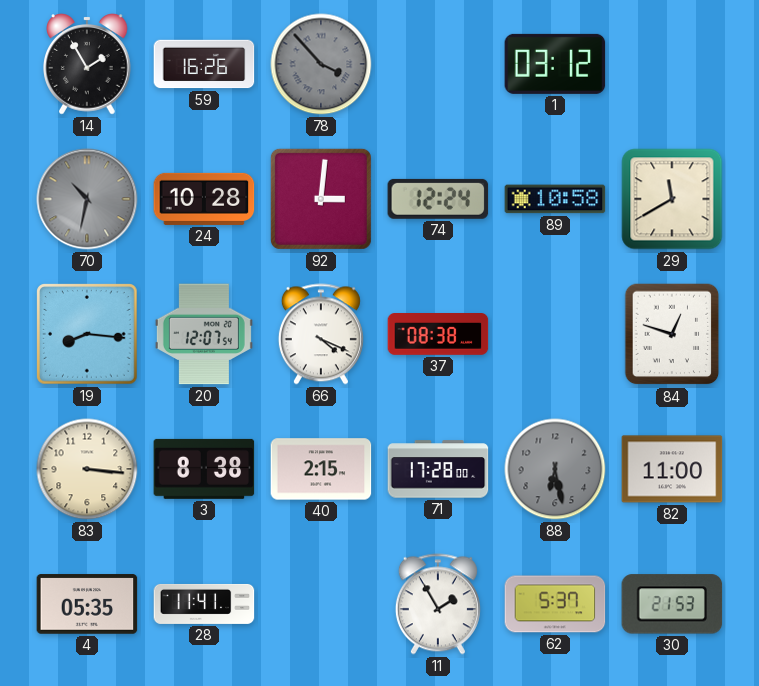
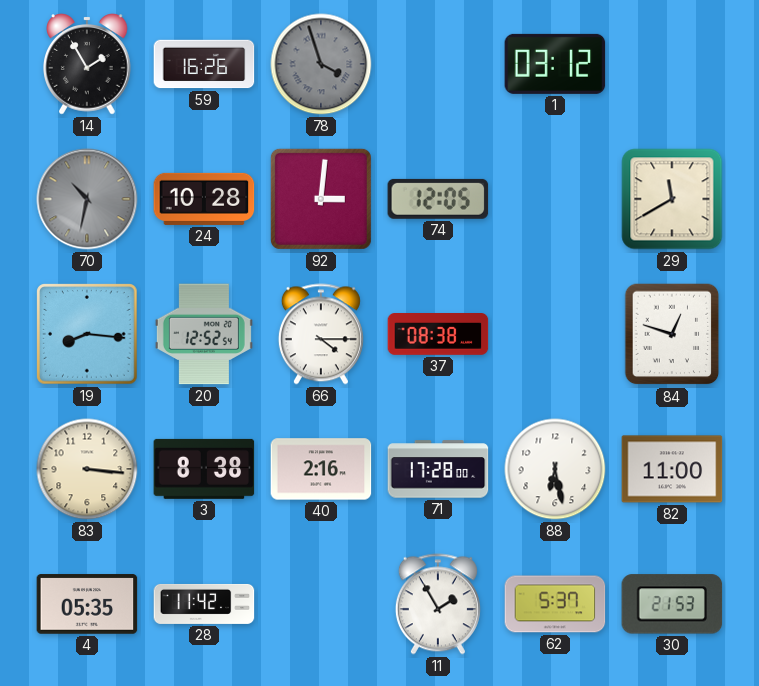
78: 3:53 -> 3:57 (321, 64)
74: 12:24 -> 12:05 (438, 199)
89: 10:58 -> none (555, 199)
20: 12:07 -> 12:52 (204, 334)
66: 4:19 -> 4:15 (321, 334)
40: 2:15 -> 2:16 (321, 469)
88 dial: grey -> white (555, 469)
28: 11:41 -> 11:42 (204, 604)
